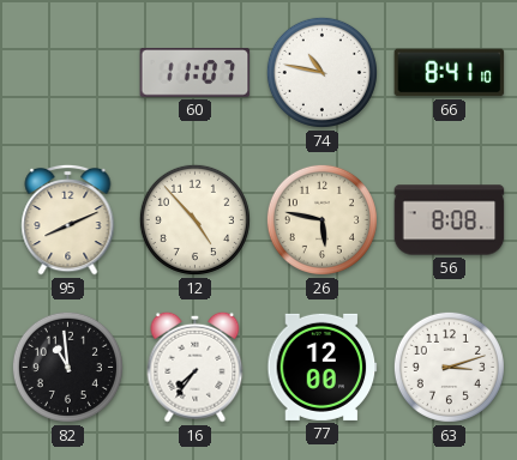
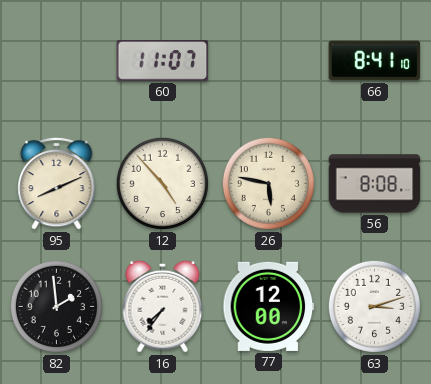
74: 10:47 -> none (321, 72)
82: 10:59 -> 1:59 (56, 306)
